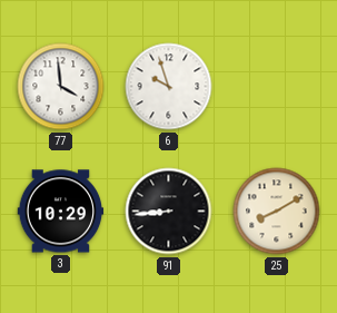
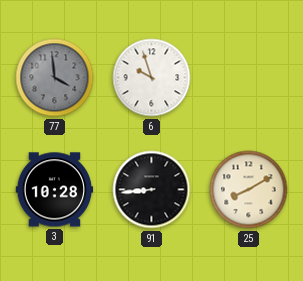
77 dial: white -> grey (55, 78)
3: 10:29 -> 10:28 (55, 190)
